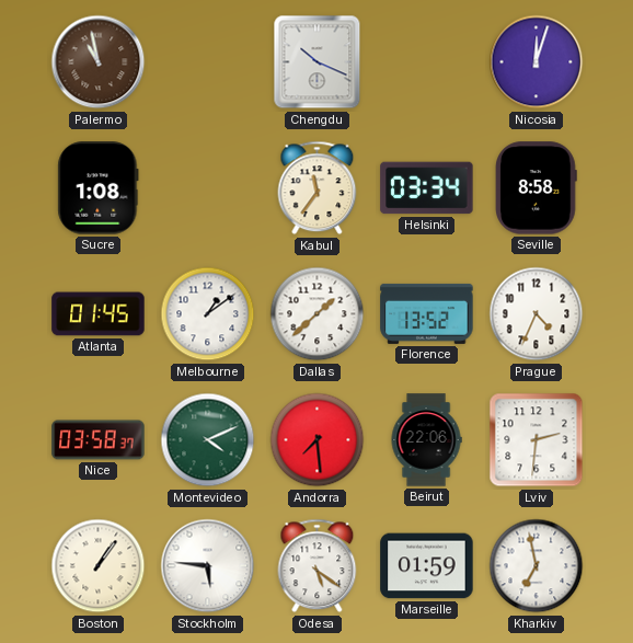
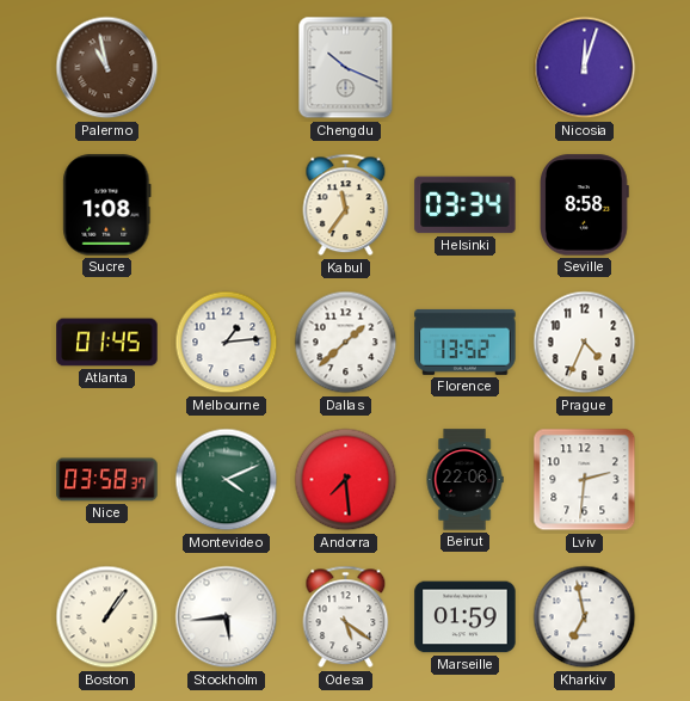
Melbourne: 1:09 -> 1:14 (227, 343)
Stockholm: 5:46 -> 5:44 (227, 617)
